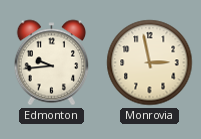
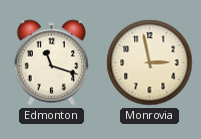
Edmonton: 9:44 -> 11:18 (52, 63)
